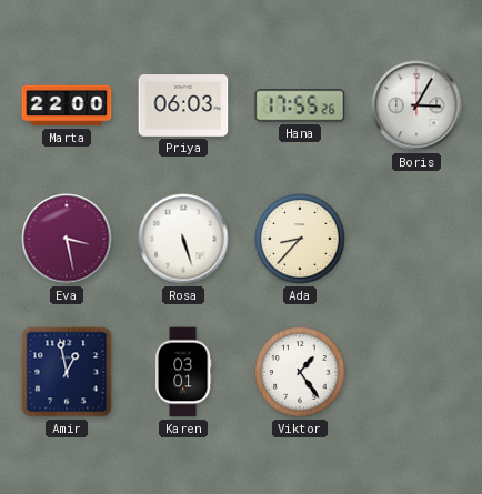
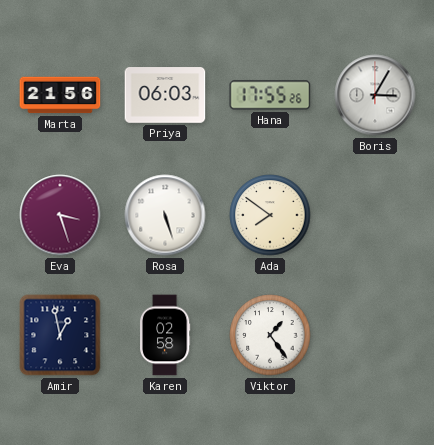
Marta: 22:00 -> 21:56 (60, 95)
Eva: 3:28 -> 3:27 (60, 215)
Ada: 8:37 -> 7:51 (270, 215)
Karen: 03:01 -> 02:58 (165, 335)
